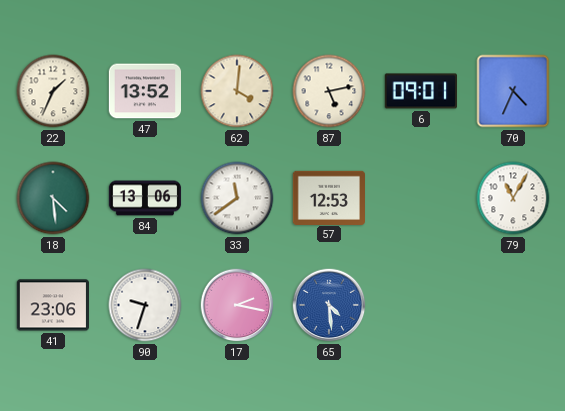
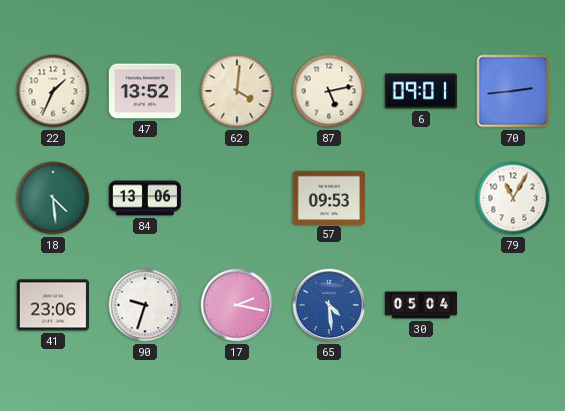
70: 4:34 -> 2:44 (513, 91)
33: 11:39 -> none (237, 198)
57: 12:53 -> 09:53 (328, 197)
30: none -> 05:04 (421, 305)
